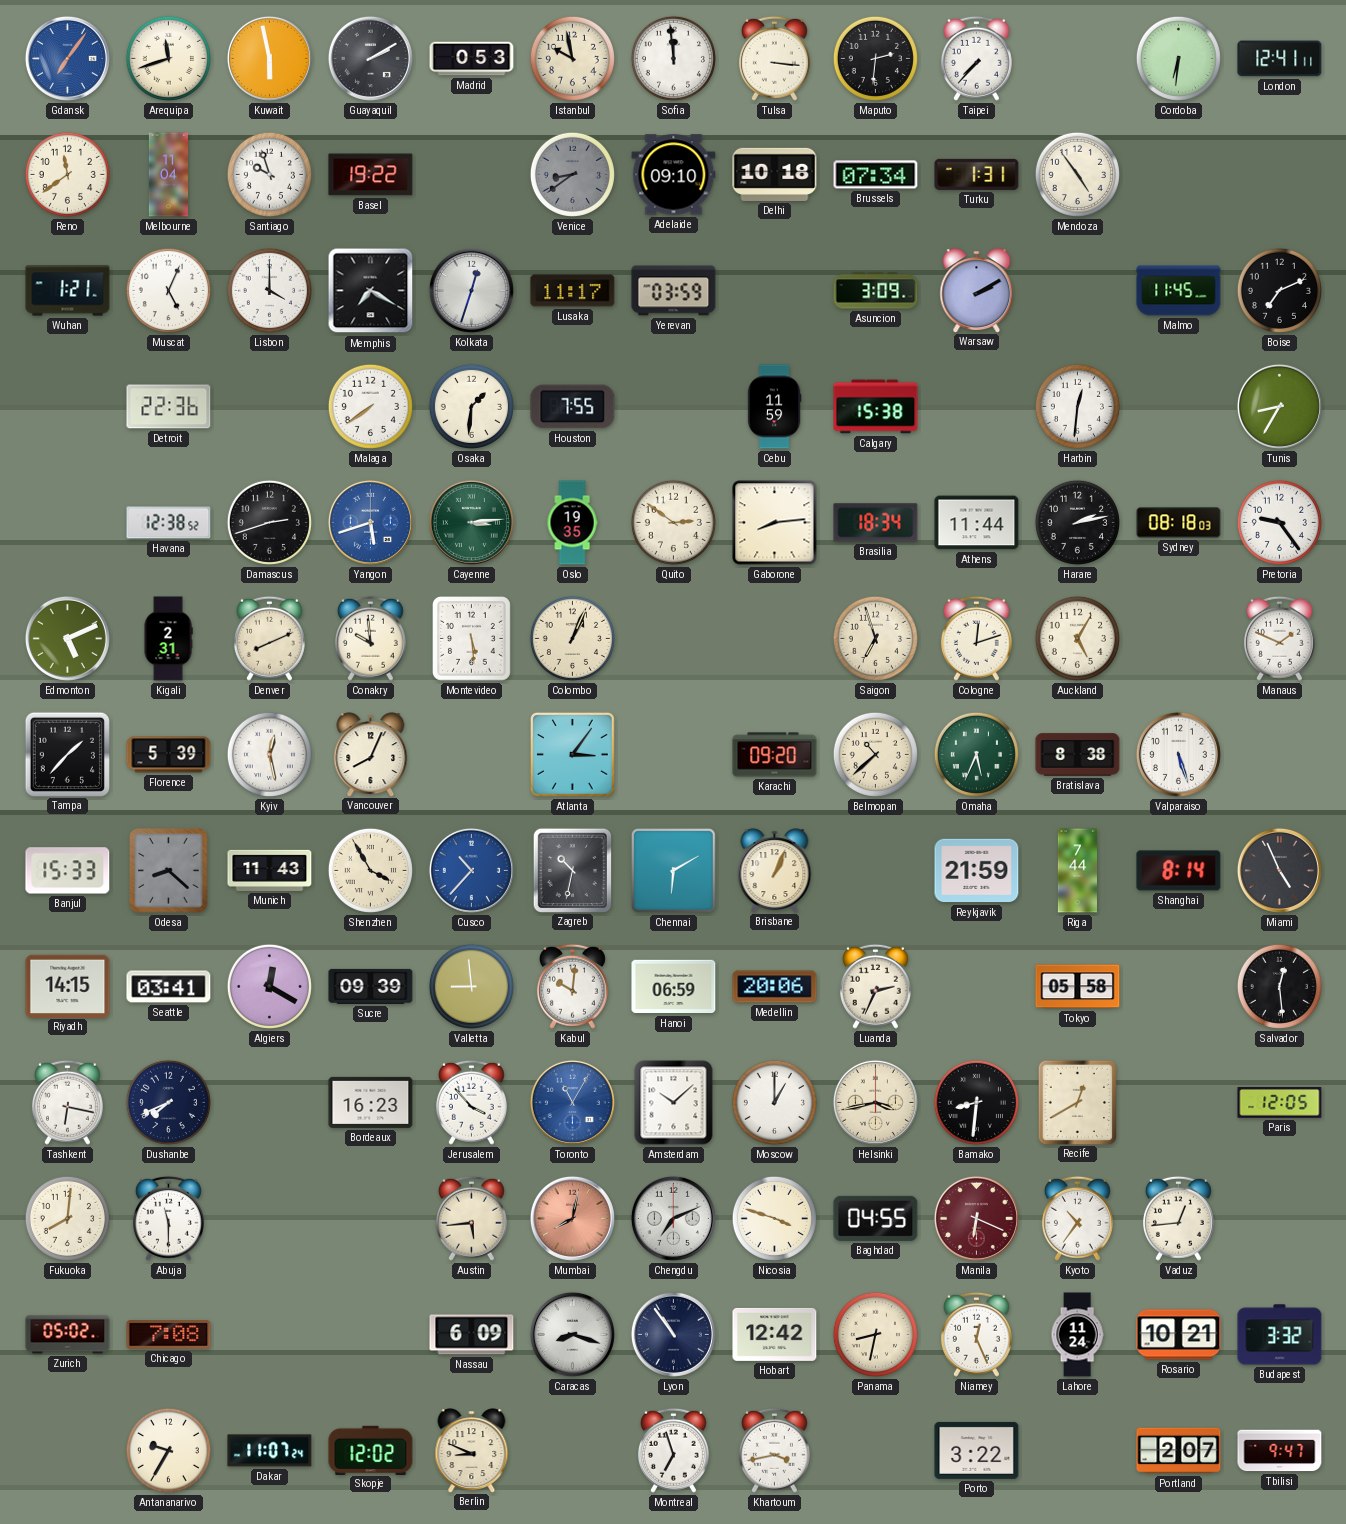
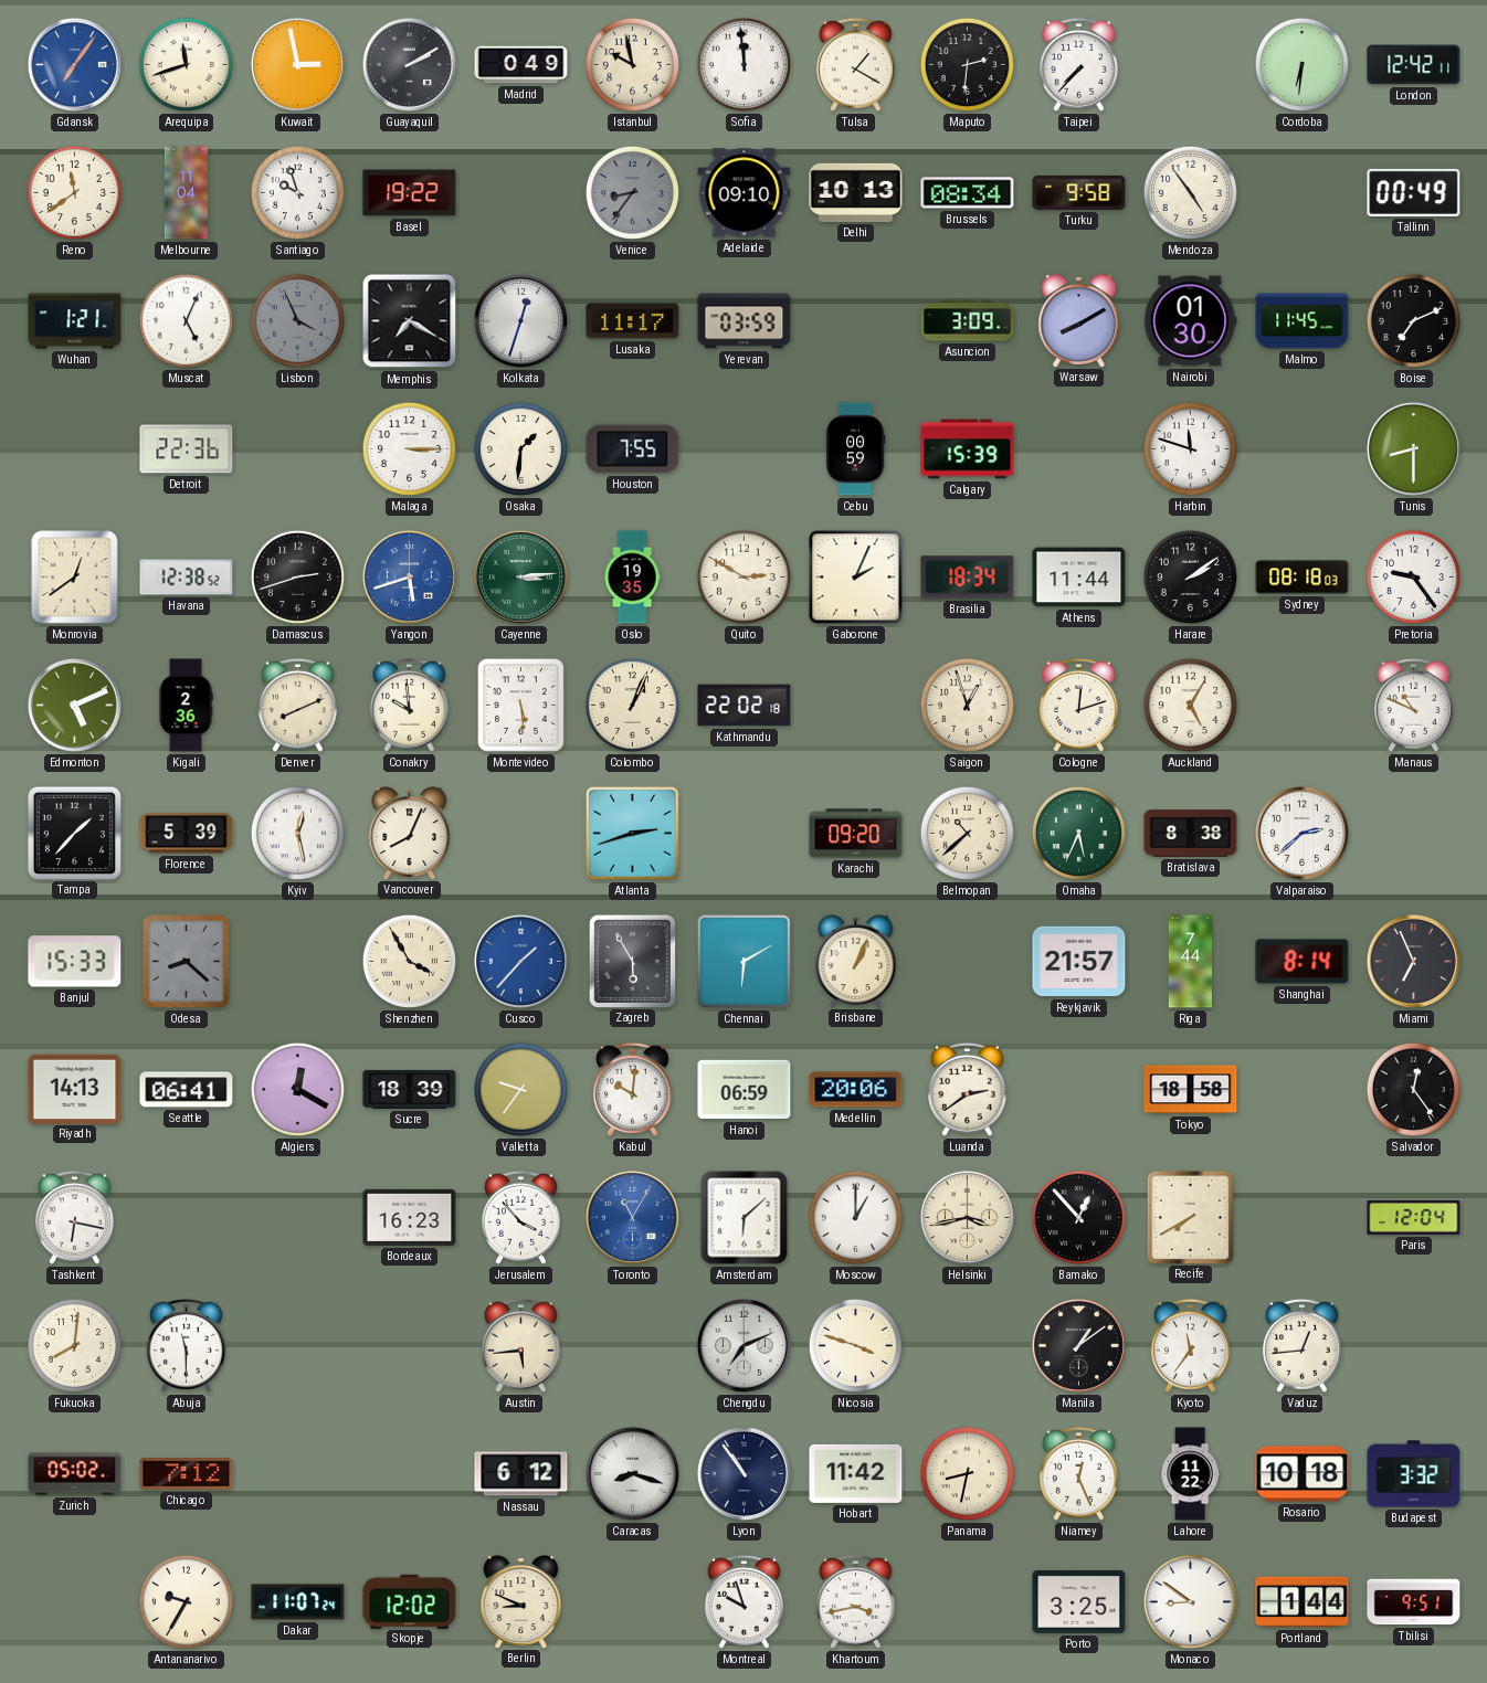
Kuwait: 5:58 -> 2:58 (297, 64)
Madrid: 0:53 -> 0:49 (521, 65)
Tulsa: 3:16 -> 1:20 (855, 64)
London: 12:41 -> 12:42 (1414, 65)
Venice: 8:39 -> 8:36 (632, 192)
Delhi: 10:18 -> 10:13 (856, 192)
Brussels: 07:34 -> 08:34 (968, 193)
Turku: 1:31 -> 9:58 (1079, 192)
Tallinn: none -> 00:49 (1414, 192)
Lisbon: 4:00 -> 3:56 (297, 320)
Lisbon dial: white -> grey (297, 320)
Warsaw: 2:10 -> 8:10 (1079, 320)
Nairobi: none -> 01:30 (1191, 321)
Malaga: 7:39 -> 3:15 (409, 448)
Cebu: 11:59 -> 00:59 (855, 449)
Calgary: 15:38 -> 15:39 (968, 449)
Harbin: 12:31 -> 11:48 (1190, 448)
Tunis: 8:35 -> 8:30 (1413, 448)
Monrovia: none -> 12:39 (75, 578)
Quito: 2:51 -> 2:50 (743, 576)
Gaborone: 8:14 -> 2:04 (856, 578)
Harare: 2:13 -> 2:09 (1190, 576)
Kigali: 2:31 -> 2:36 (186, 706)
Kathmandu: none -> 22:02 (745, 706)
Saigon: 6:57 -> 12:57 (967, 705)
Manaus: 1:49 -> 10:49 (1413, 705)
Atlanta: 3:06 -> 2:42 (632, 833)
Valparaiso: 5:27 -> 2:38 (1301, 833)
Munich: 11:43 -> none (270, 870)
Cusco: 10:37 -> 1:37 (520, 961)
Zagreb: 10:32 -> 5:55 (632, 961)
Reykjavik: 21:59 -> 21:57 (1079, 962)
Miami: 4:56 -> 6:56 (1413, 961)
Riyadh: 14:15 -> 14:13 (75, 1089)
Seattle: 03:41 -> 06:41 (187, 1090)
Sucre: 09:39 -> 18:39 (410, 1089)
Valletta: 8:59 -> 9:36 (520, 1089)
Luanda: 2:34 -> 2:39 (967, 1089)
Tokyo: 05:58 -> 18:58 (1191, 1090)
Salvador: 12:29 -> 12:24 (1413, 1089)
Dushanbe: 7:41 -> none (168, 1102)
Amsterdam: 10:08 -> 6:08 (745, 1218)
Bamako: 8:31 -> 12:53 (1078, 1217)
Recife: 12:40 -> 7:40 (1190, 1217)
Paris: 12:05 -> 12:04 (1414, 1218)
Mumbai: 8:02 -> none (572, 1218)
Baghdad: 04:55 -> none (876, 1218)
Manila: 6:19 -> 1:09 (1078, 1345)
Manila dial: burgundy -> black (1078, 1345)
Kyoto: 10:36 -> 11:36 (1190, 1345)
Chicago: 7:08 -> 7:12 (187, 1474)
Nassau: 6:09 -> 6:12 (521, 1474)
Hobart: 12:42 -> 11:42 (856, 1473)
Lahore: 11:24 -> 11:22 (1190, 1474)
Rosario: 10:21 -> 10:18 (1303, 1474)
Montreal: 6:57 -> 9:57 (743, 1601)
Porto: 3:22 -> 3:25 (1079, 1601)
Monaco: none -> 8:51 (1190, 1601)
Portland: 2:07 -> 1:44 (1303, 1602)
Tbilisi: 9:47 -> 9:51 (1414, 1602)
